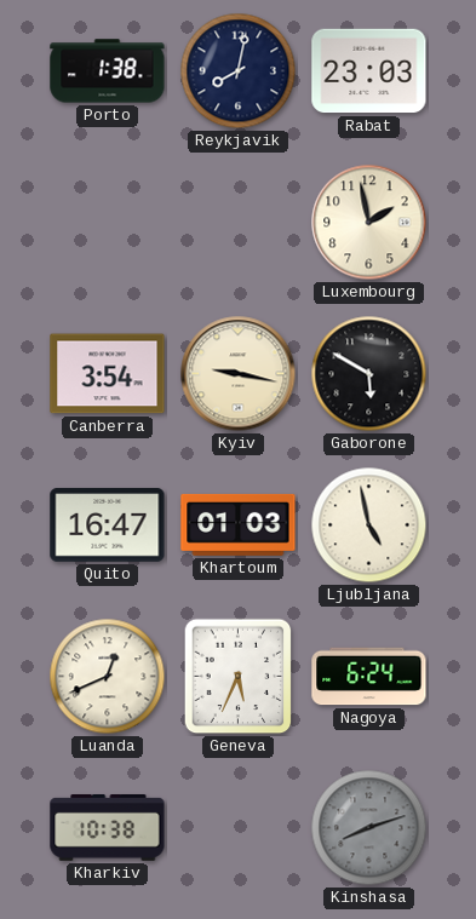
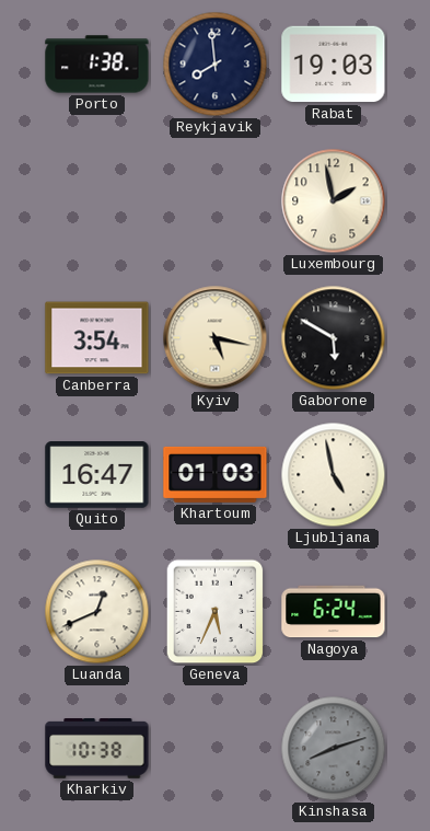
Reykjavik: 8:02 -> 7:59 (216, 65)
Rabat: 23:03 -> 19:03 (334, 65)
Kyiv: 9:17 -> 5:17 (216, 338)
